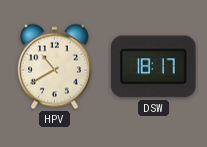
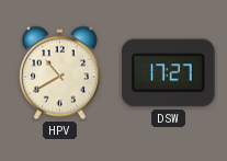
DSW: 18:17 -> 17:27 (169, 73)
